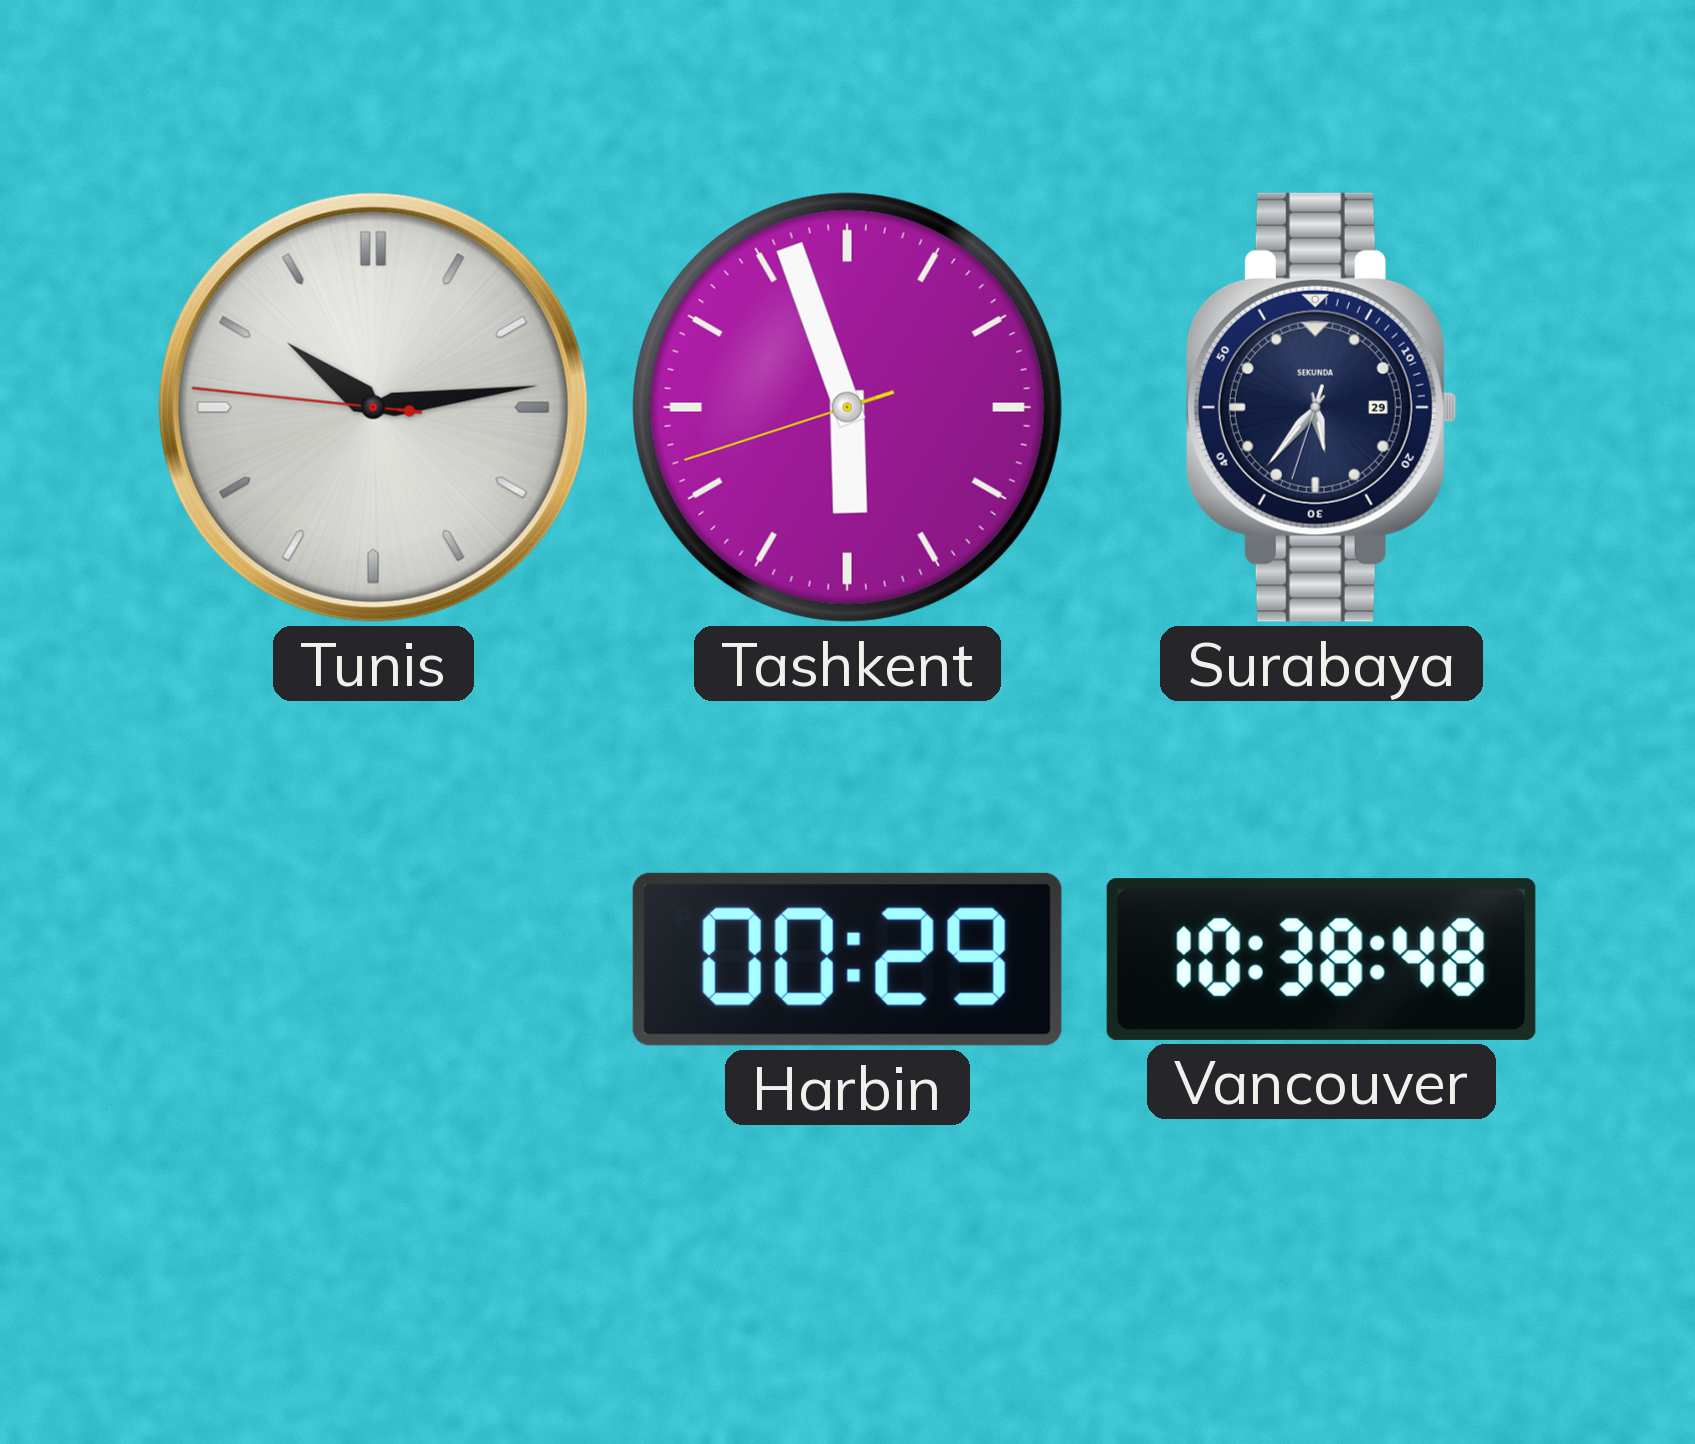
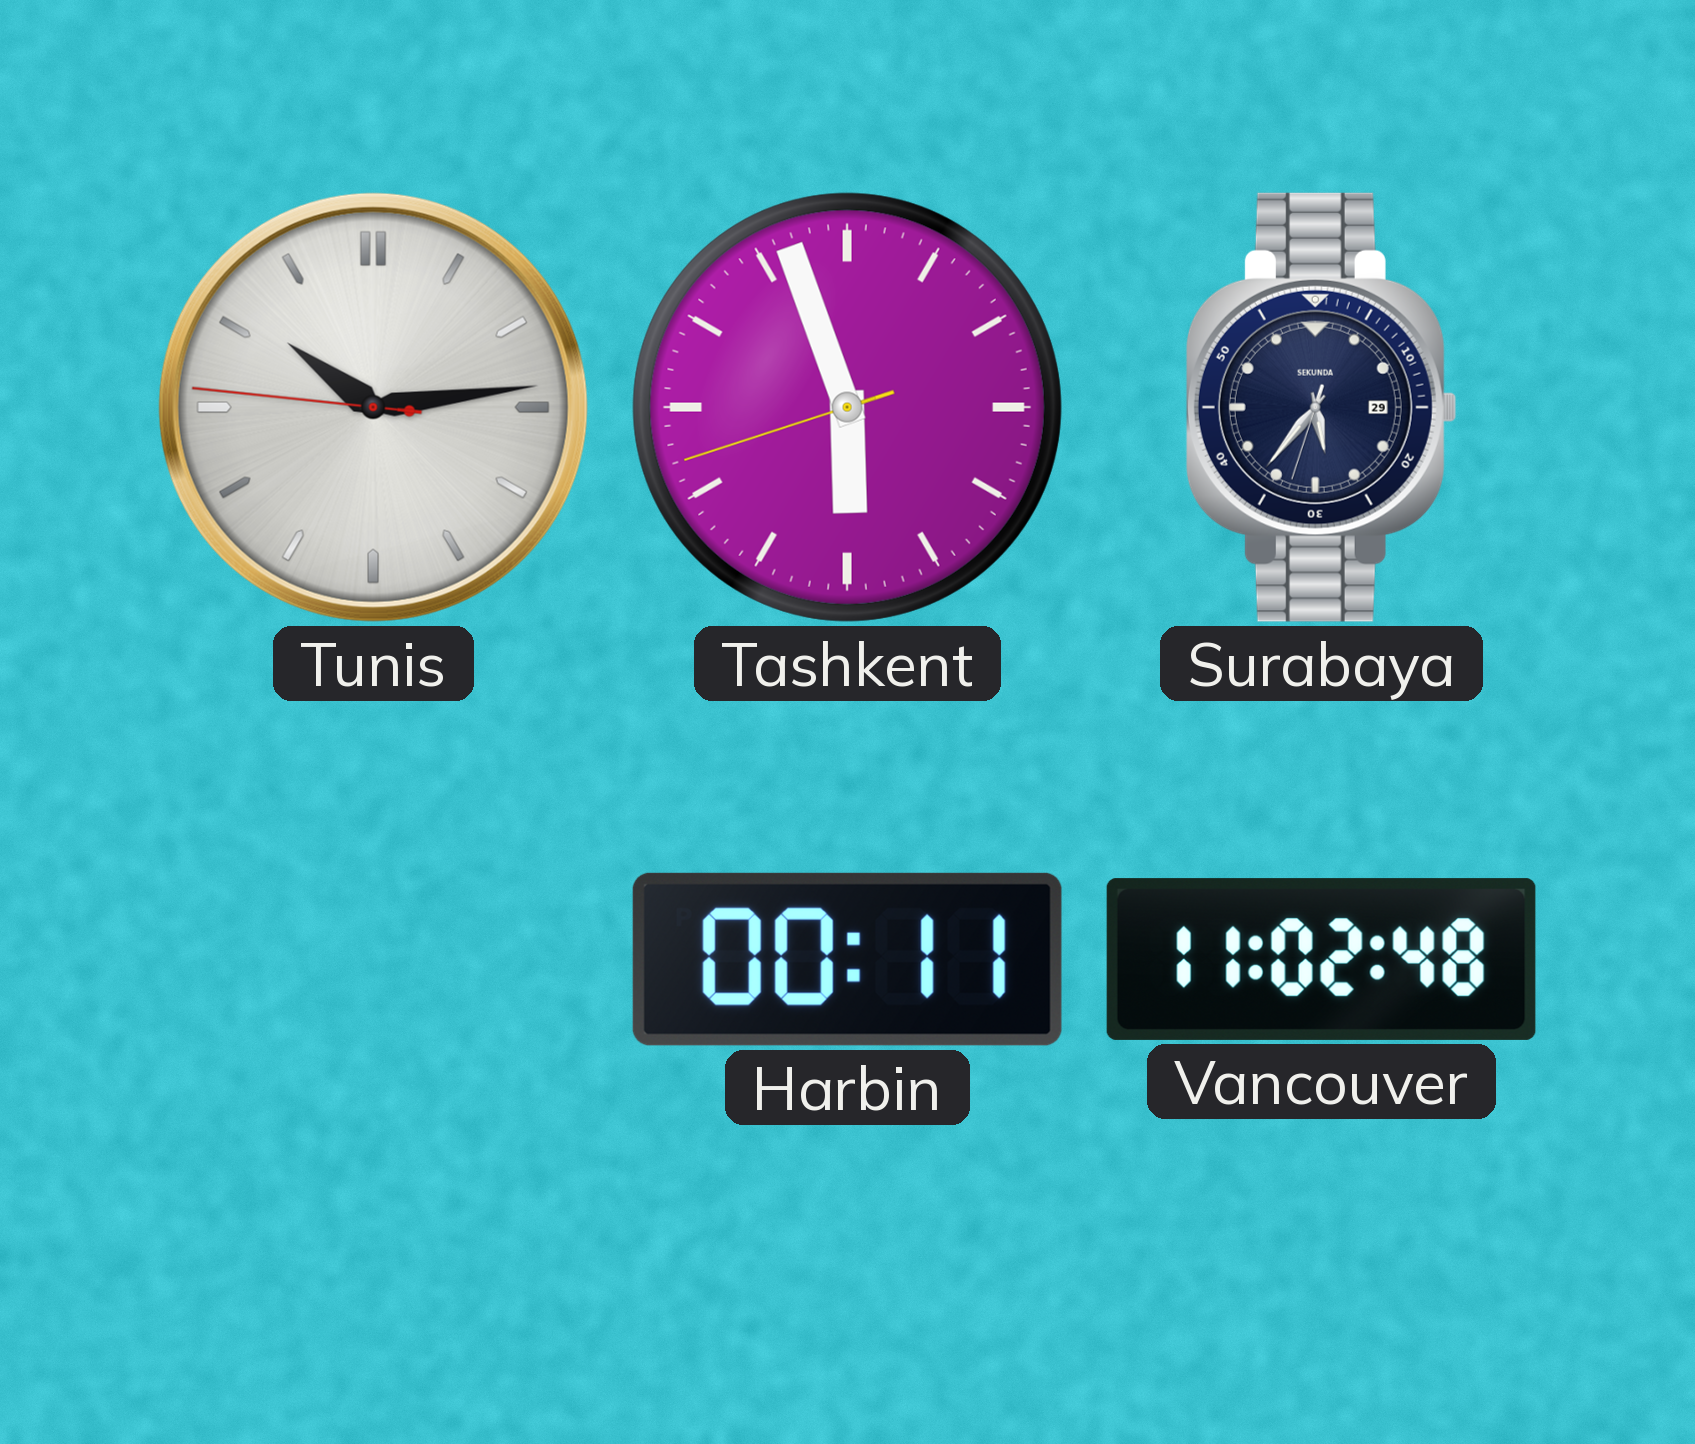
Harbin: 00:29 -> 00:11 (847, 959)
Vancouver: 10:38 -> 11:02 (1321, 959)
